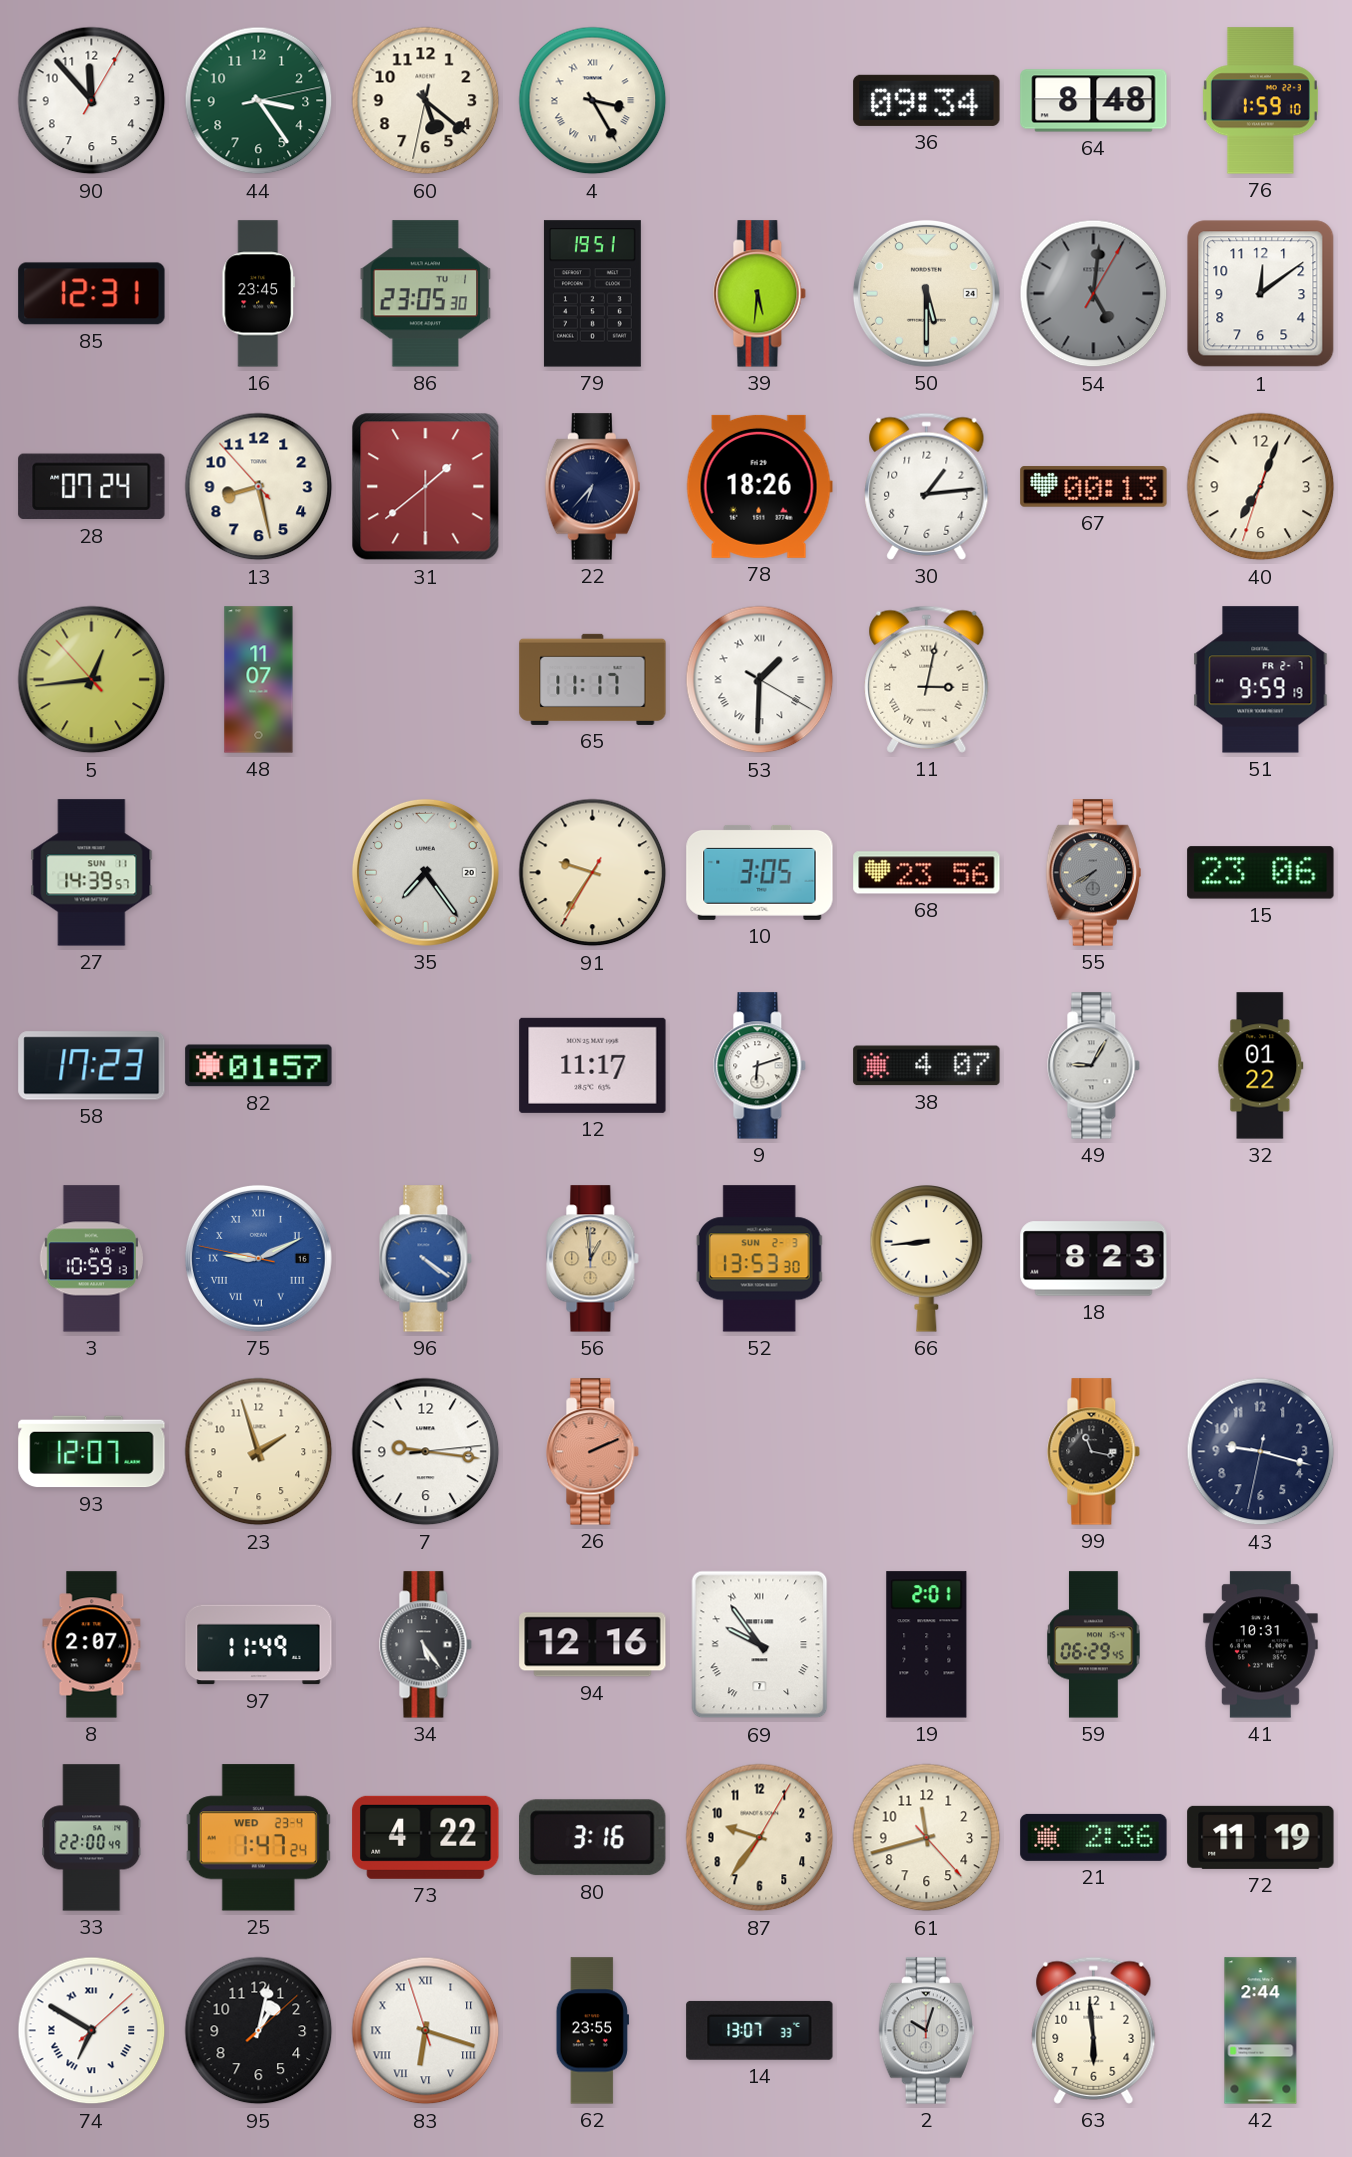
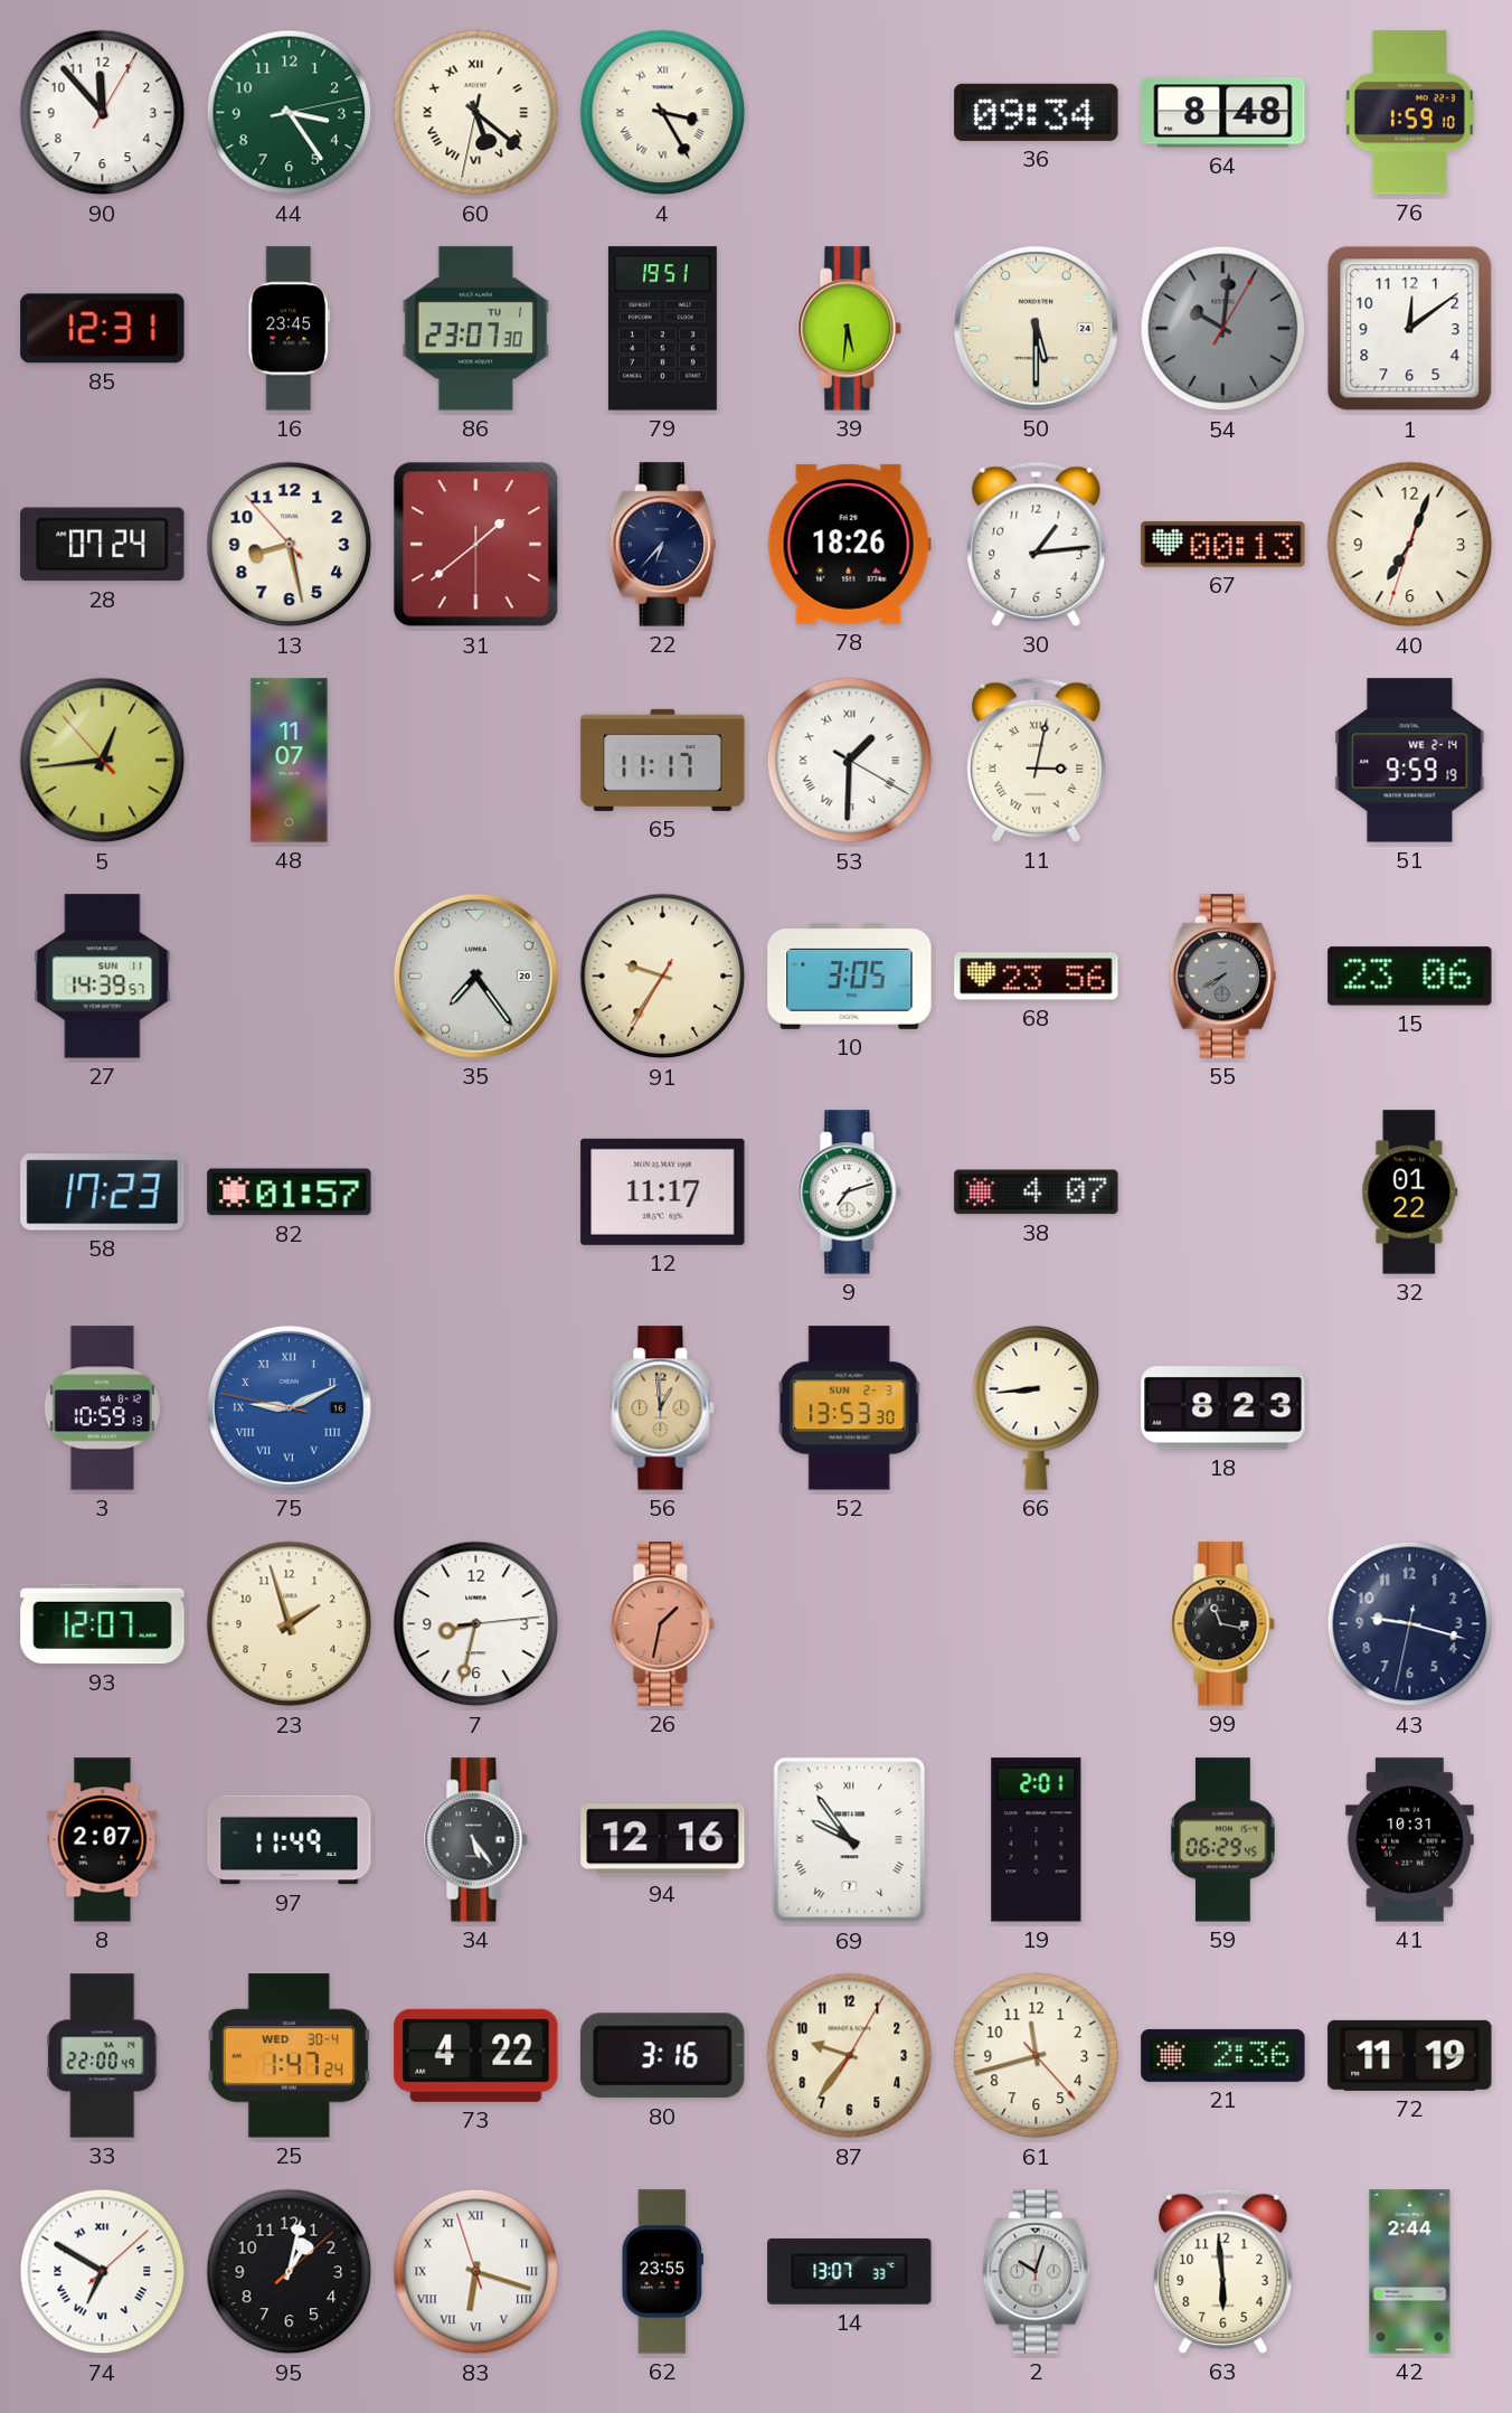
60 numerals: Arabic -> Roman (476, 113)
86: 23:05 -> 23:07 (476, 329)
54: 5:01 -> 10:01 (1223, 329)
51 date: FR 2-7 -> WE 2-14 (1410, 761)
9: 6:12 -> 7:12 (850, 1193)
49: 9:05 -> none (1094, 1066)
96: 4:21 -> none (426, 1259)
7: 9:16 -> 8:32 (476, 1624)
26: 2:11 -> 1:32 (663, 1624)
25 date: WED 23-4 -> WED 30-4 (289, 2056)
